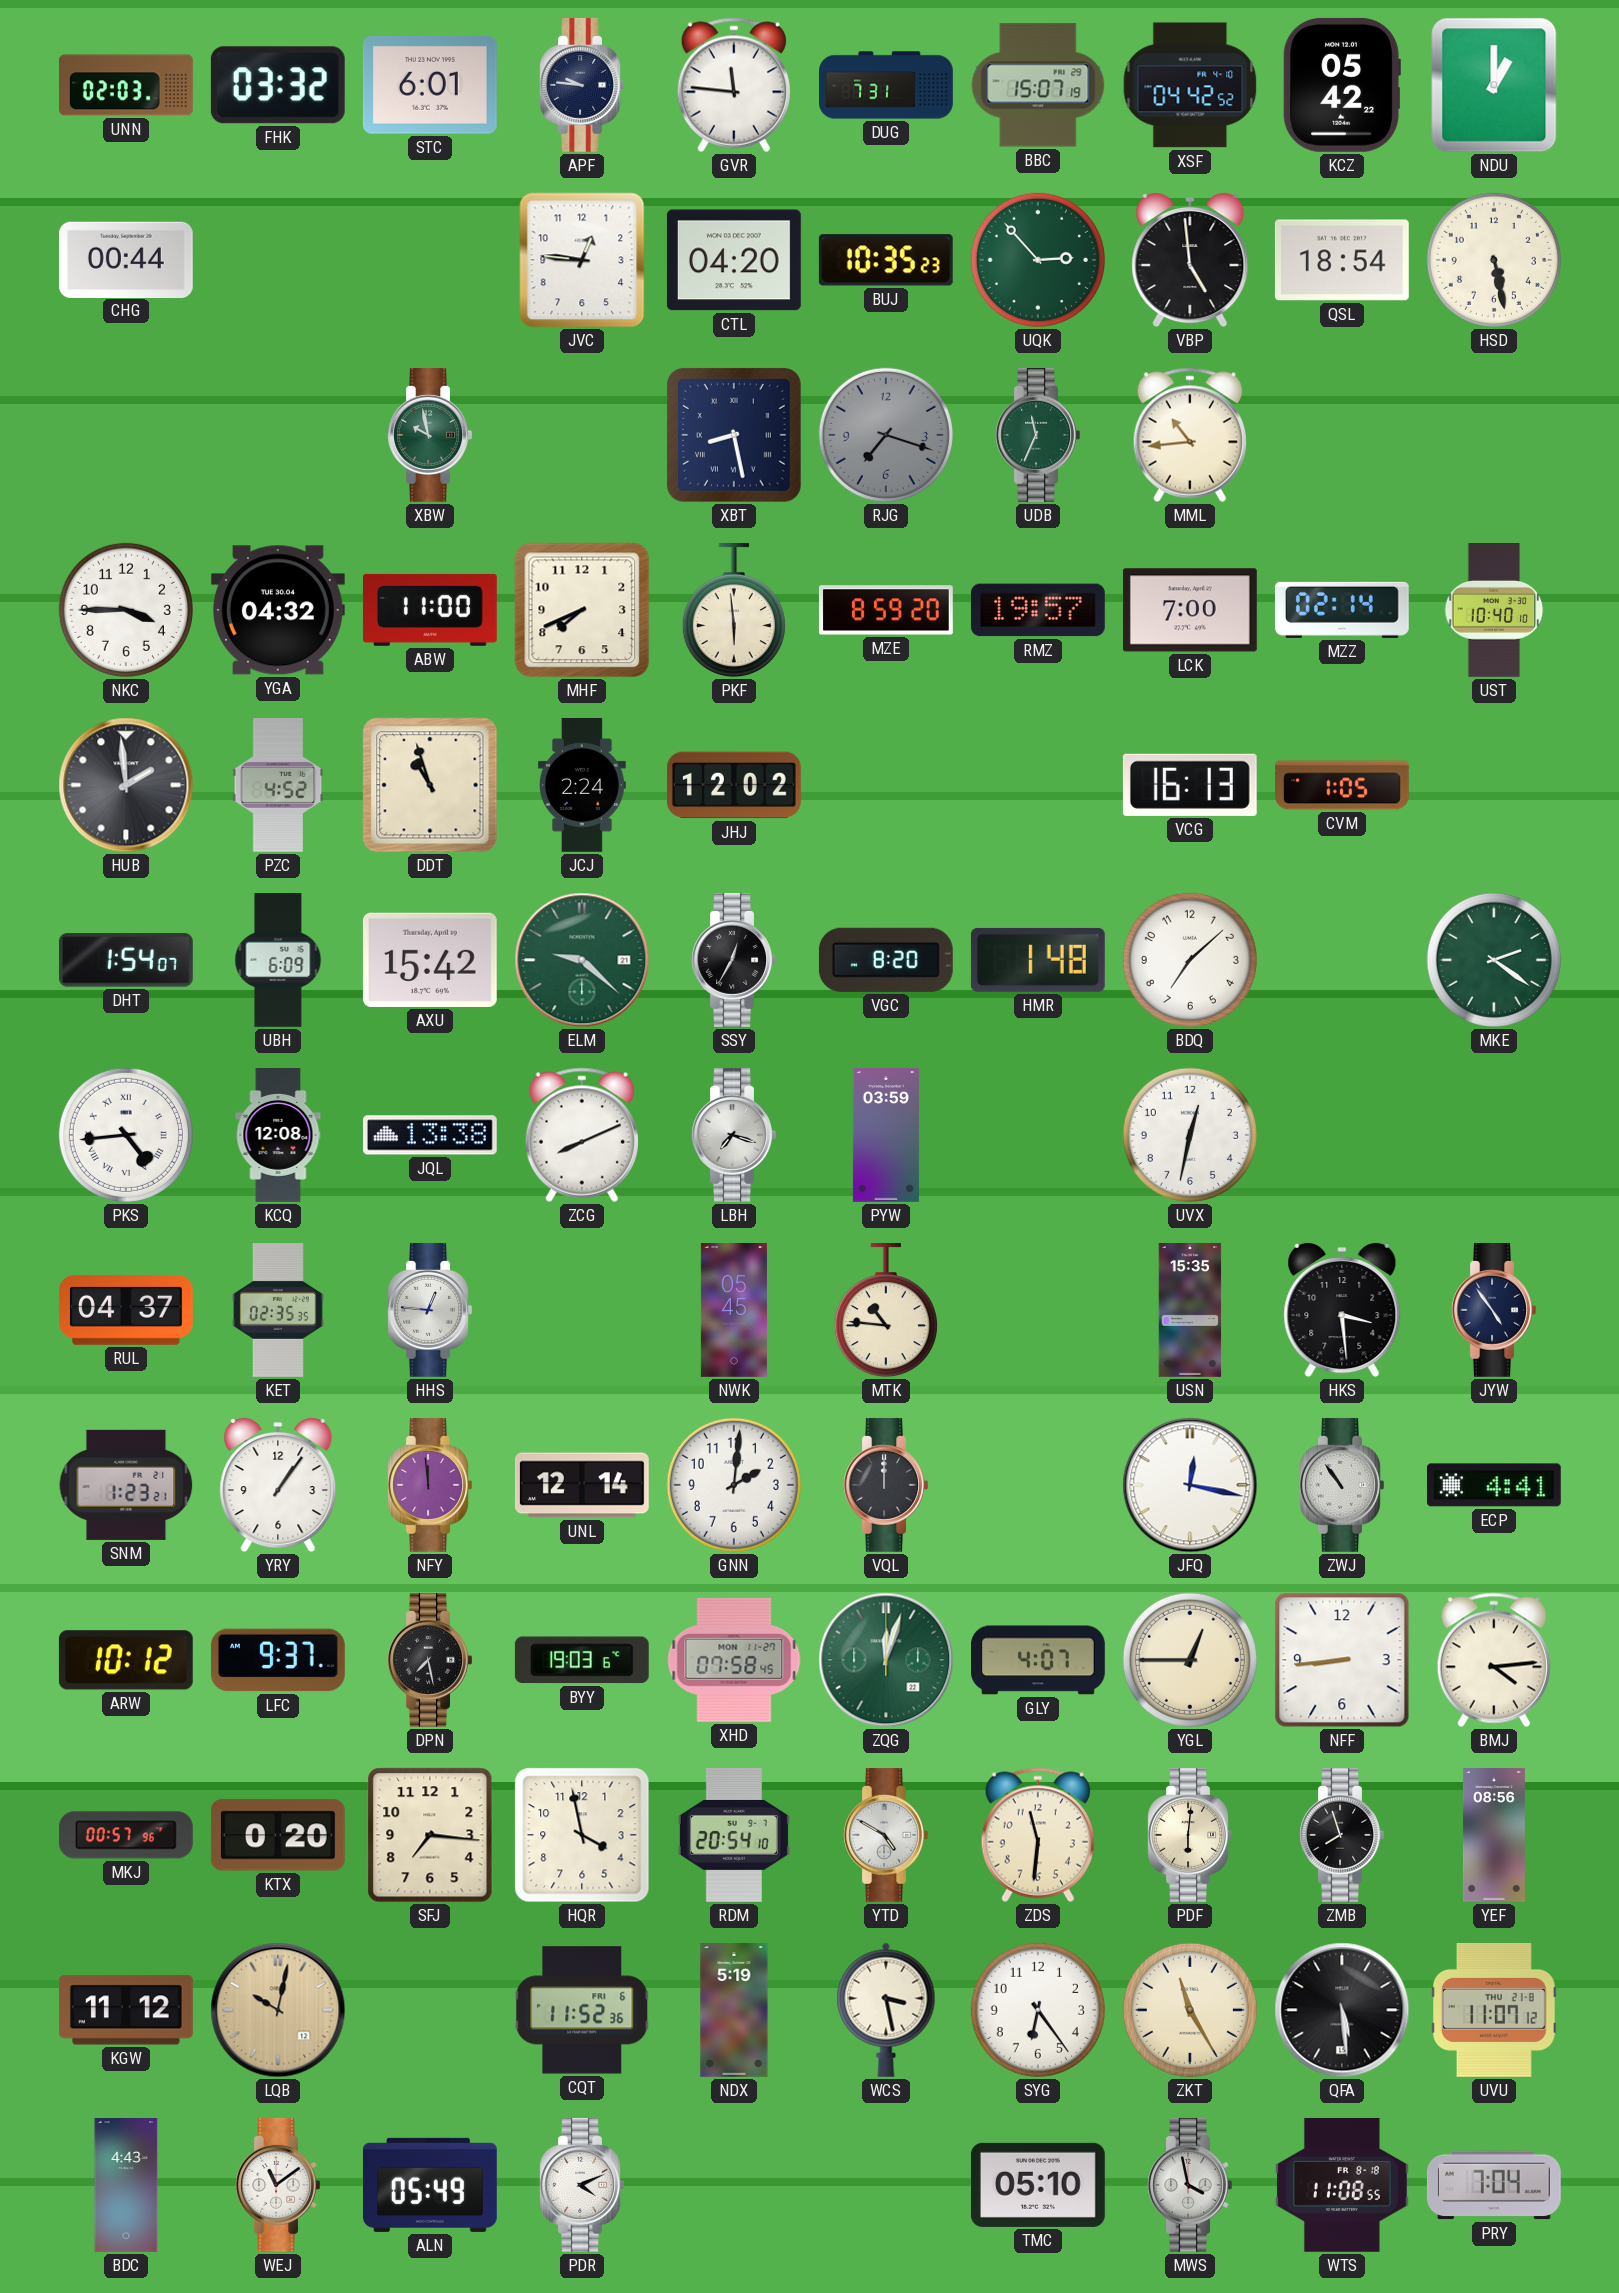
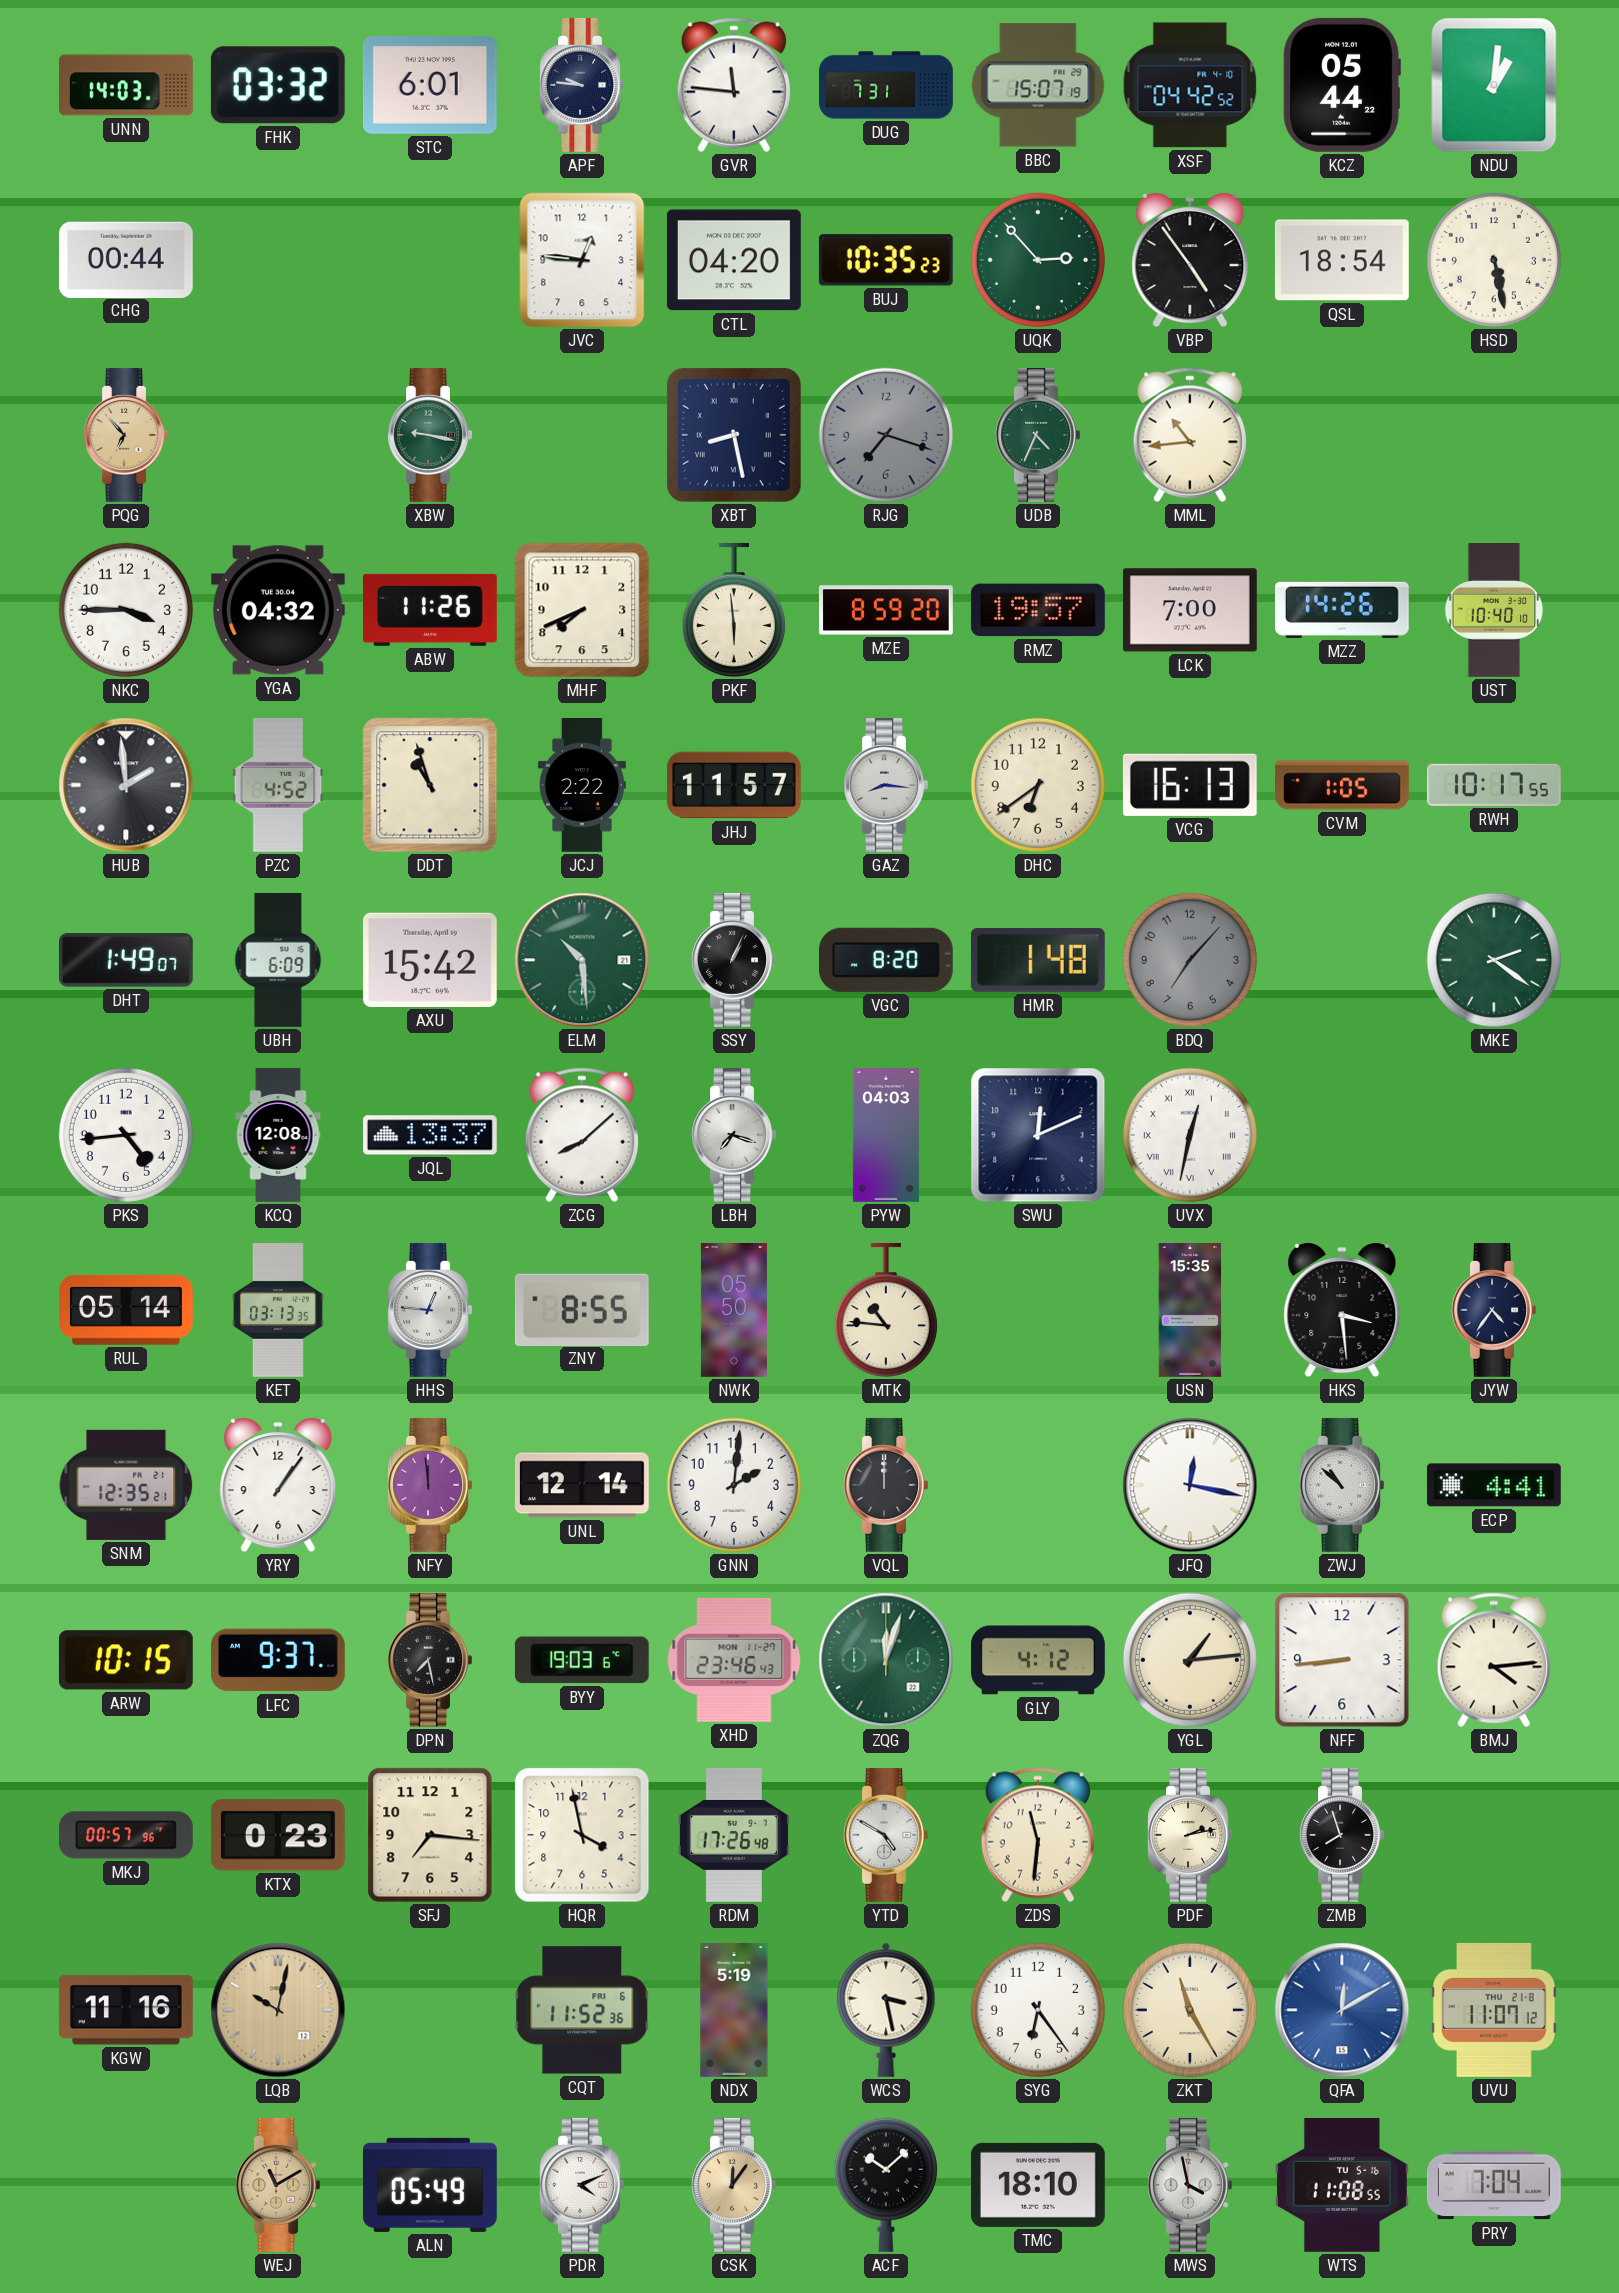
UNN: 02:03 -> 14:03 (127, 85)
KCZ: 05:42 -> 05:44 (1342, 85)
NDU: 1:00 -> 1:01 (1494, 85)
VBP: 4:59 -> 4:54 (1190, 260)
PQG: none -> 6:53 (126, 435)
XBW: 9:58 -> 9:17 (430, 435)
UDB: 11:34 -> 4:34 (1038, 435)
ABW: 11:00 -> 11:26 (430, 610)
MZZ: 02:14 -> 14:26 (1342, 610)
JCJ: 2:24 -> 2:22 (582, 786)
JHJ: 12:02 -> 11:57 (734, 785)
GAZ: none -> 8:16 (886, 785)
DHC: none -> 6:39 (1038, 785)
RWH: none -> 10:17 (1494, 785)
DHT: 1:54 -> 1:49 (126, 960)
ELM: 9:22 -> 10:29 (582, 960)
SSY: 12:35 -> 1:04 (734, 960)
BDQ: 7:08 -> 7:07 (1190, 960)
BDQ dial: white -> grey (1190, 960)
PKS numerals: Roman -> Arabic (126, 1135)
JQL: 13:38 -> 13:37 (430, 1135)
ZCG: 8:11 -> 8:08 (582, 1135)
PYW: 03:59 -> 04:03 (886, 1136)
SWU: none -> 12:11 (1038, 1135)
UVX numerals: Arabic -> Roman (1190, 1135)
RUL: 04:37 -> 05:14 (126, 1310)
KET: 02:35 -> 03:13 (279, 1311)
ZNY: none -> 8:55 (582, 1309)
NWK: 05:45 -> 05:50 (734, 1311)
JYW: 4:54 -> 4:36 (1494, 1310)
SNM: 1:23 -> 12:35 (126, 1485)
ZWJ: 10:54 -> 10:52 (1342, 1485)
ARW: 10:12 -> 10:15 (126, 1660)
XHD: 07:58 -> 23:46 (734, 1660)
GLY: 4:07 -> 4:12 (1039, 1660)
YGL: 12:45 -> 1:14 (1190, 1660)
KTX: 0:20 -> 0:23 (278, 1835)
RDM: 20:54 -> 17:26 (734, 1835)
PDF: 6:01 -> 2:13 (1190, 1835)
YEF: 08:56 -> none (1494, 1836)
KGW: 11:12 -> 11:16 (126, 2010)
QFA: 5:29 -> 12:10 (1342, 2010)
QFA dial: black -> blue (1342, 2010)
BDC: 4:43 -> none (126, 2186)
WEJ: 11:09 -> 11:10 (278, 2185)
WEJ dial: white -> champagne (278, 2185)
CSK: none -> 12:06 (734, 2185)
ACF: none -> 10:08 (886, 2185)
TMC: 05:10 -> 18:10 (1038, 2185)
WTS date: FR 8-18 -> TU 5-16 (1342, 2185)
